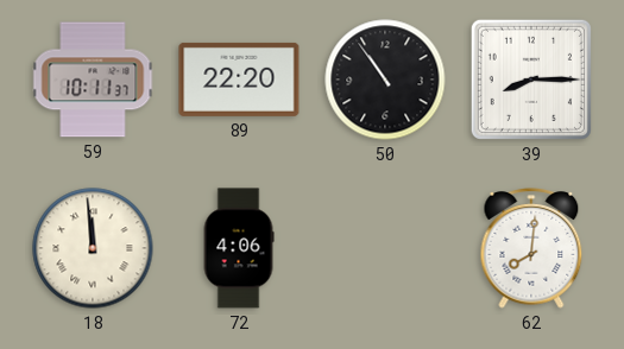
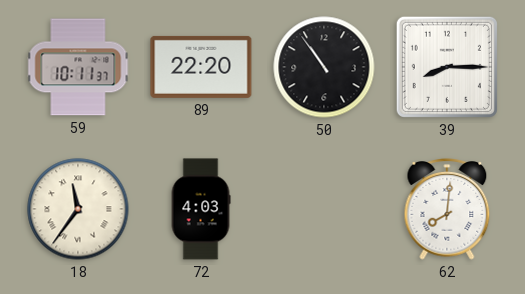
18: 11:59 -> 11:36 (78, 209)
72: 4:06 -> 4:03 (201, 209)
